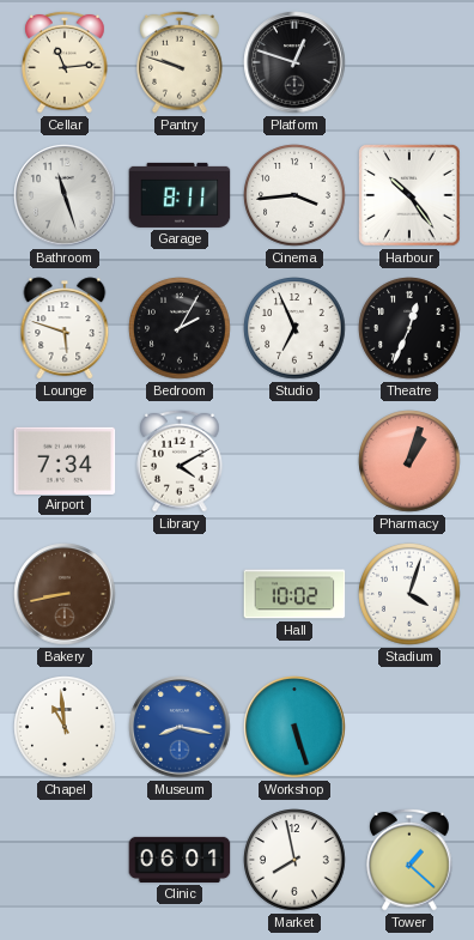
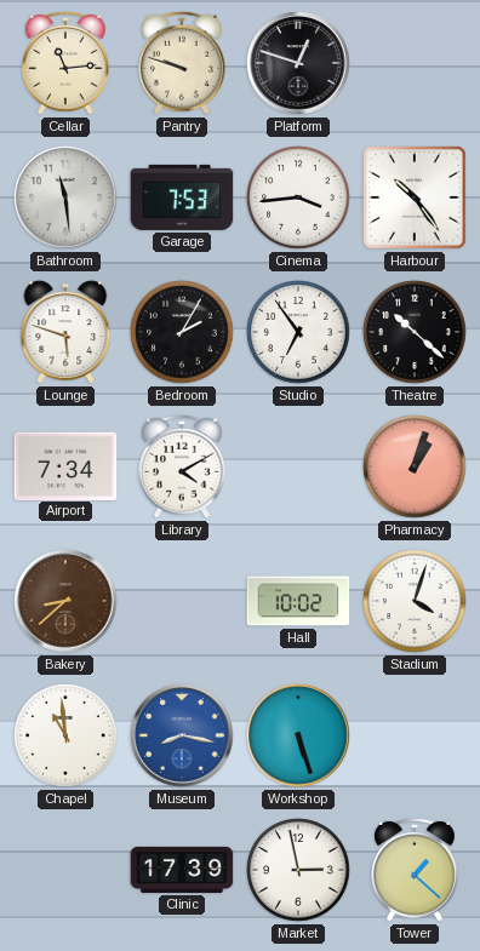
Bathroom: 11:27 -> 11:29 (65, 197)
Garage: 8:11 -> 7:53 (182, 197)
Studio: 6:56 -> 6:54 (298, 332)
Theatre: 12:34 -> 10:22 (415, 332)
Bakery: 8:43 -> 8:38 (65, 601)
Clinic: 06:01 -> 17:39 (182, 870)
Market: 7:58 -> 2:58 (298, 870)
